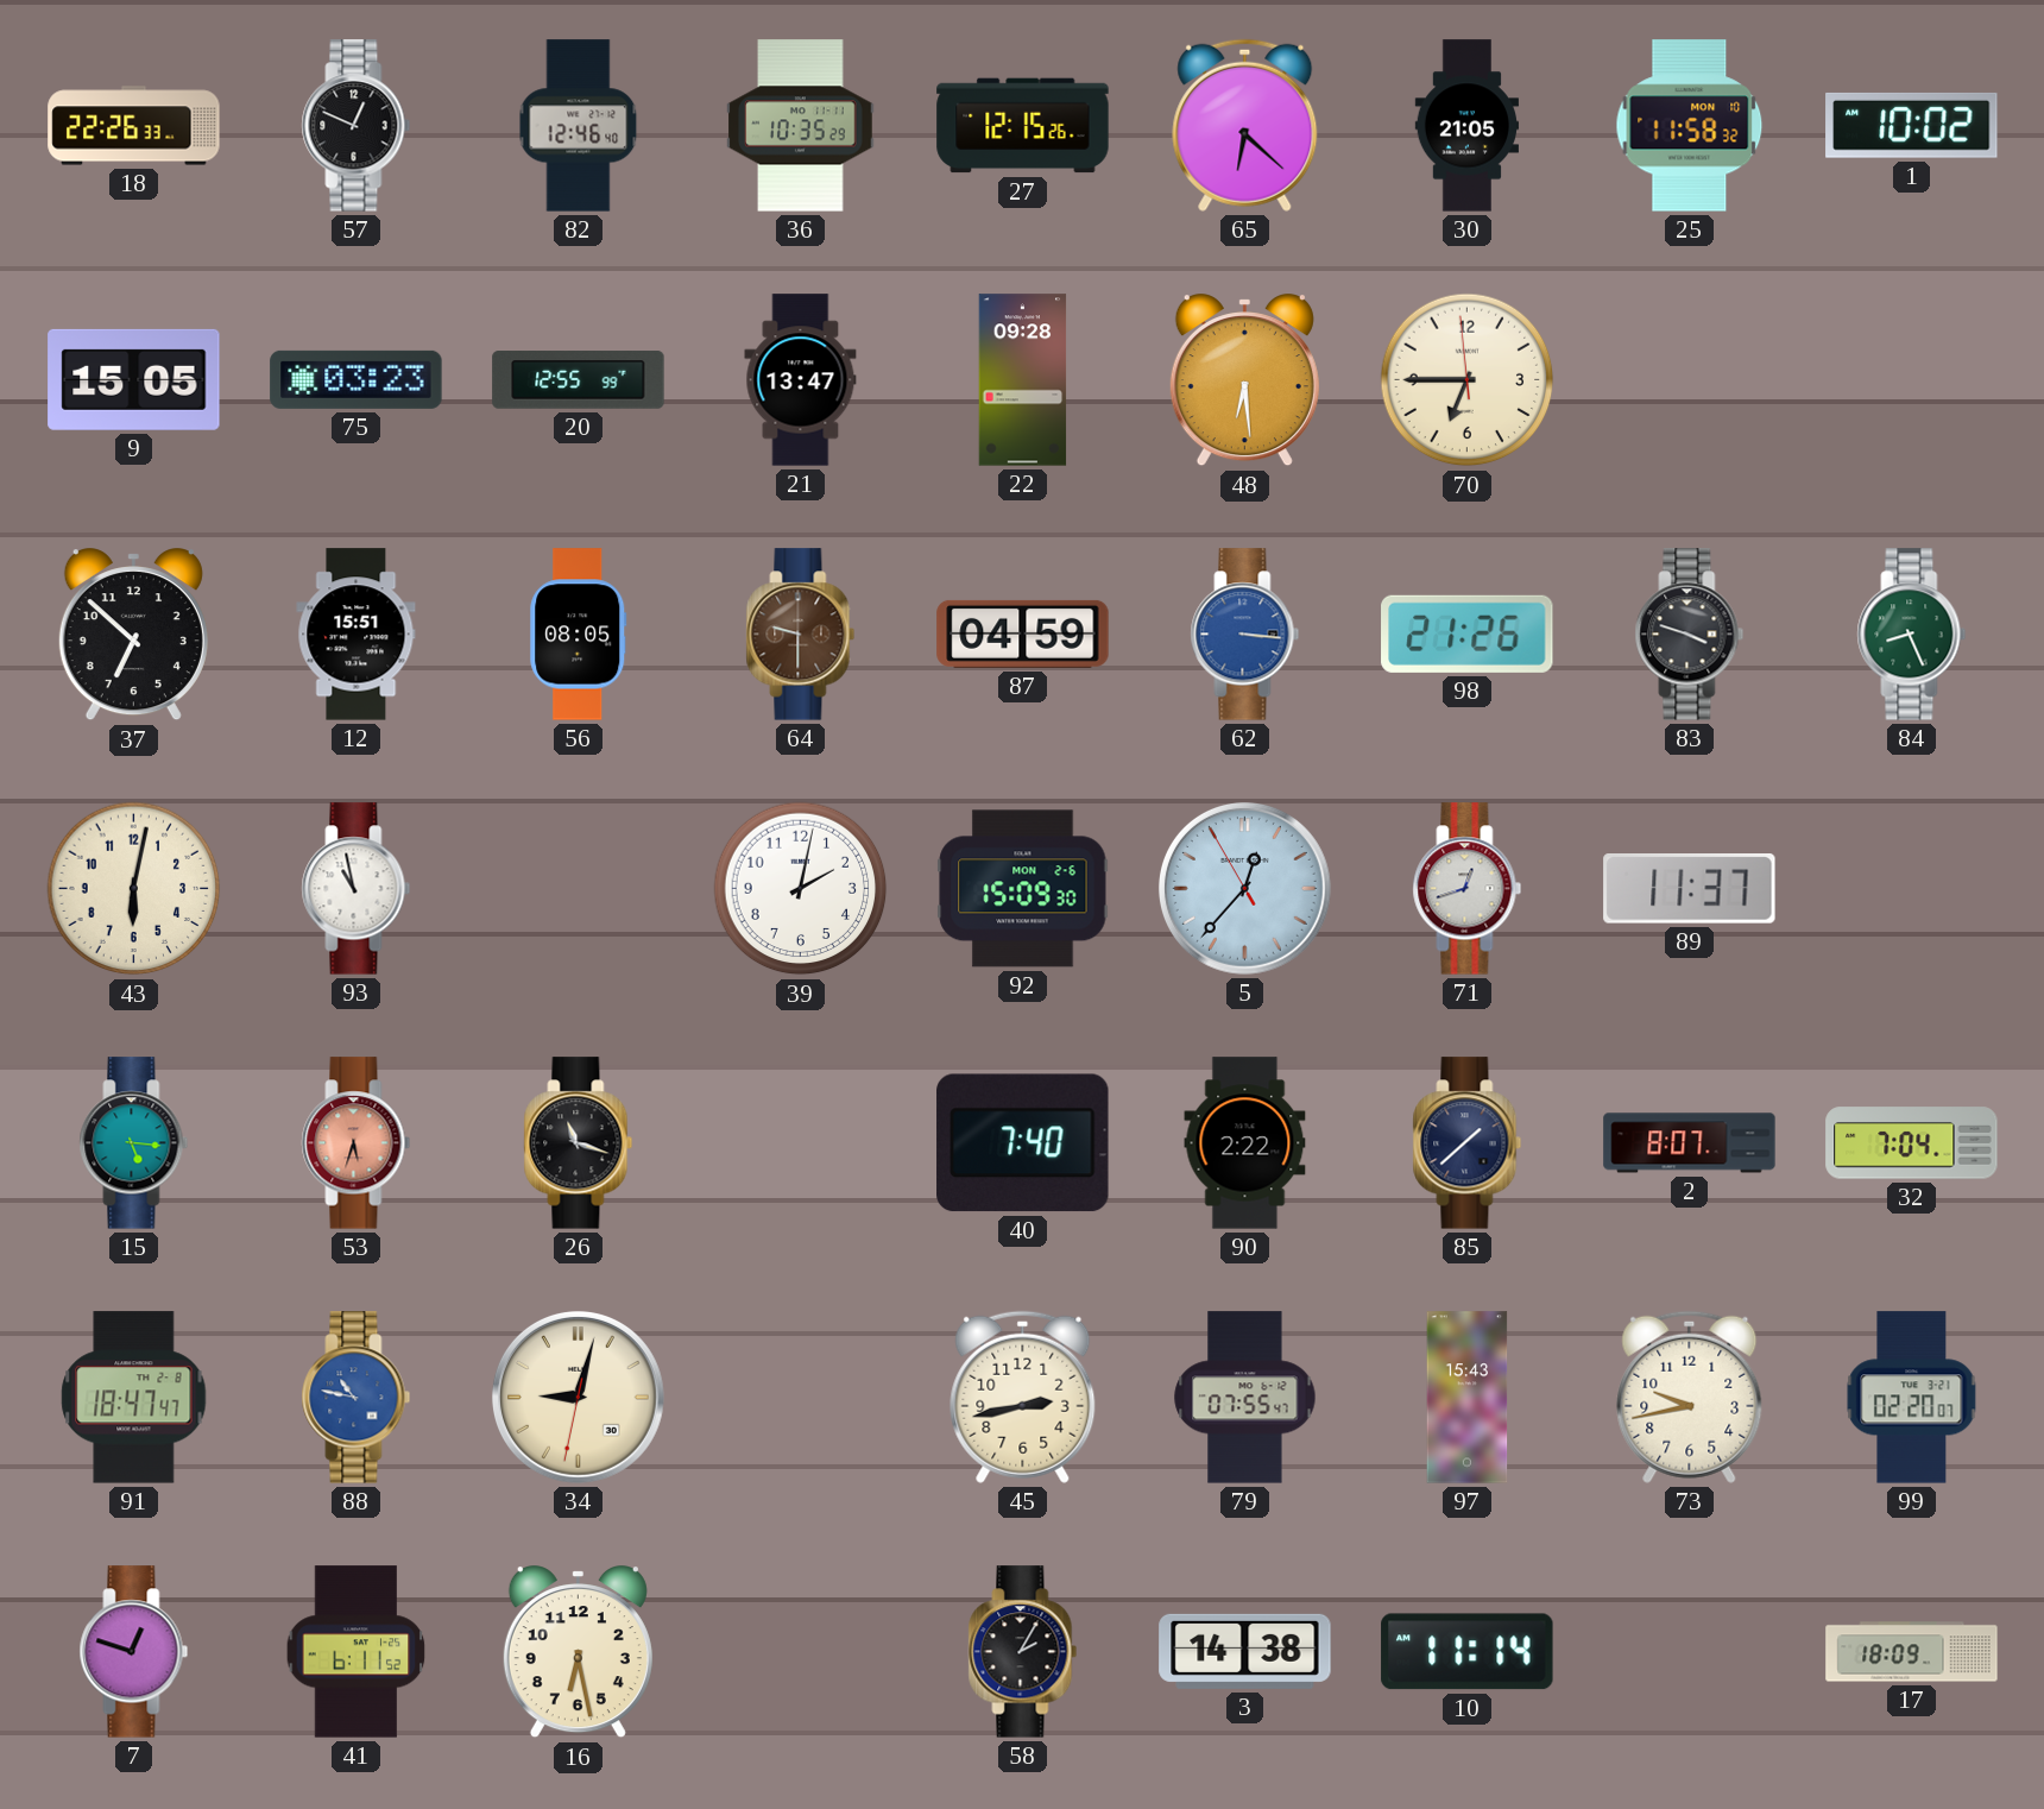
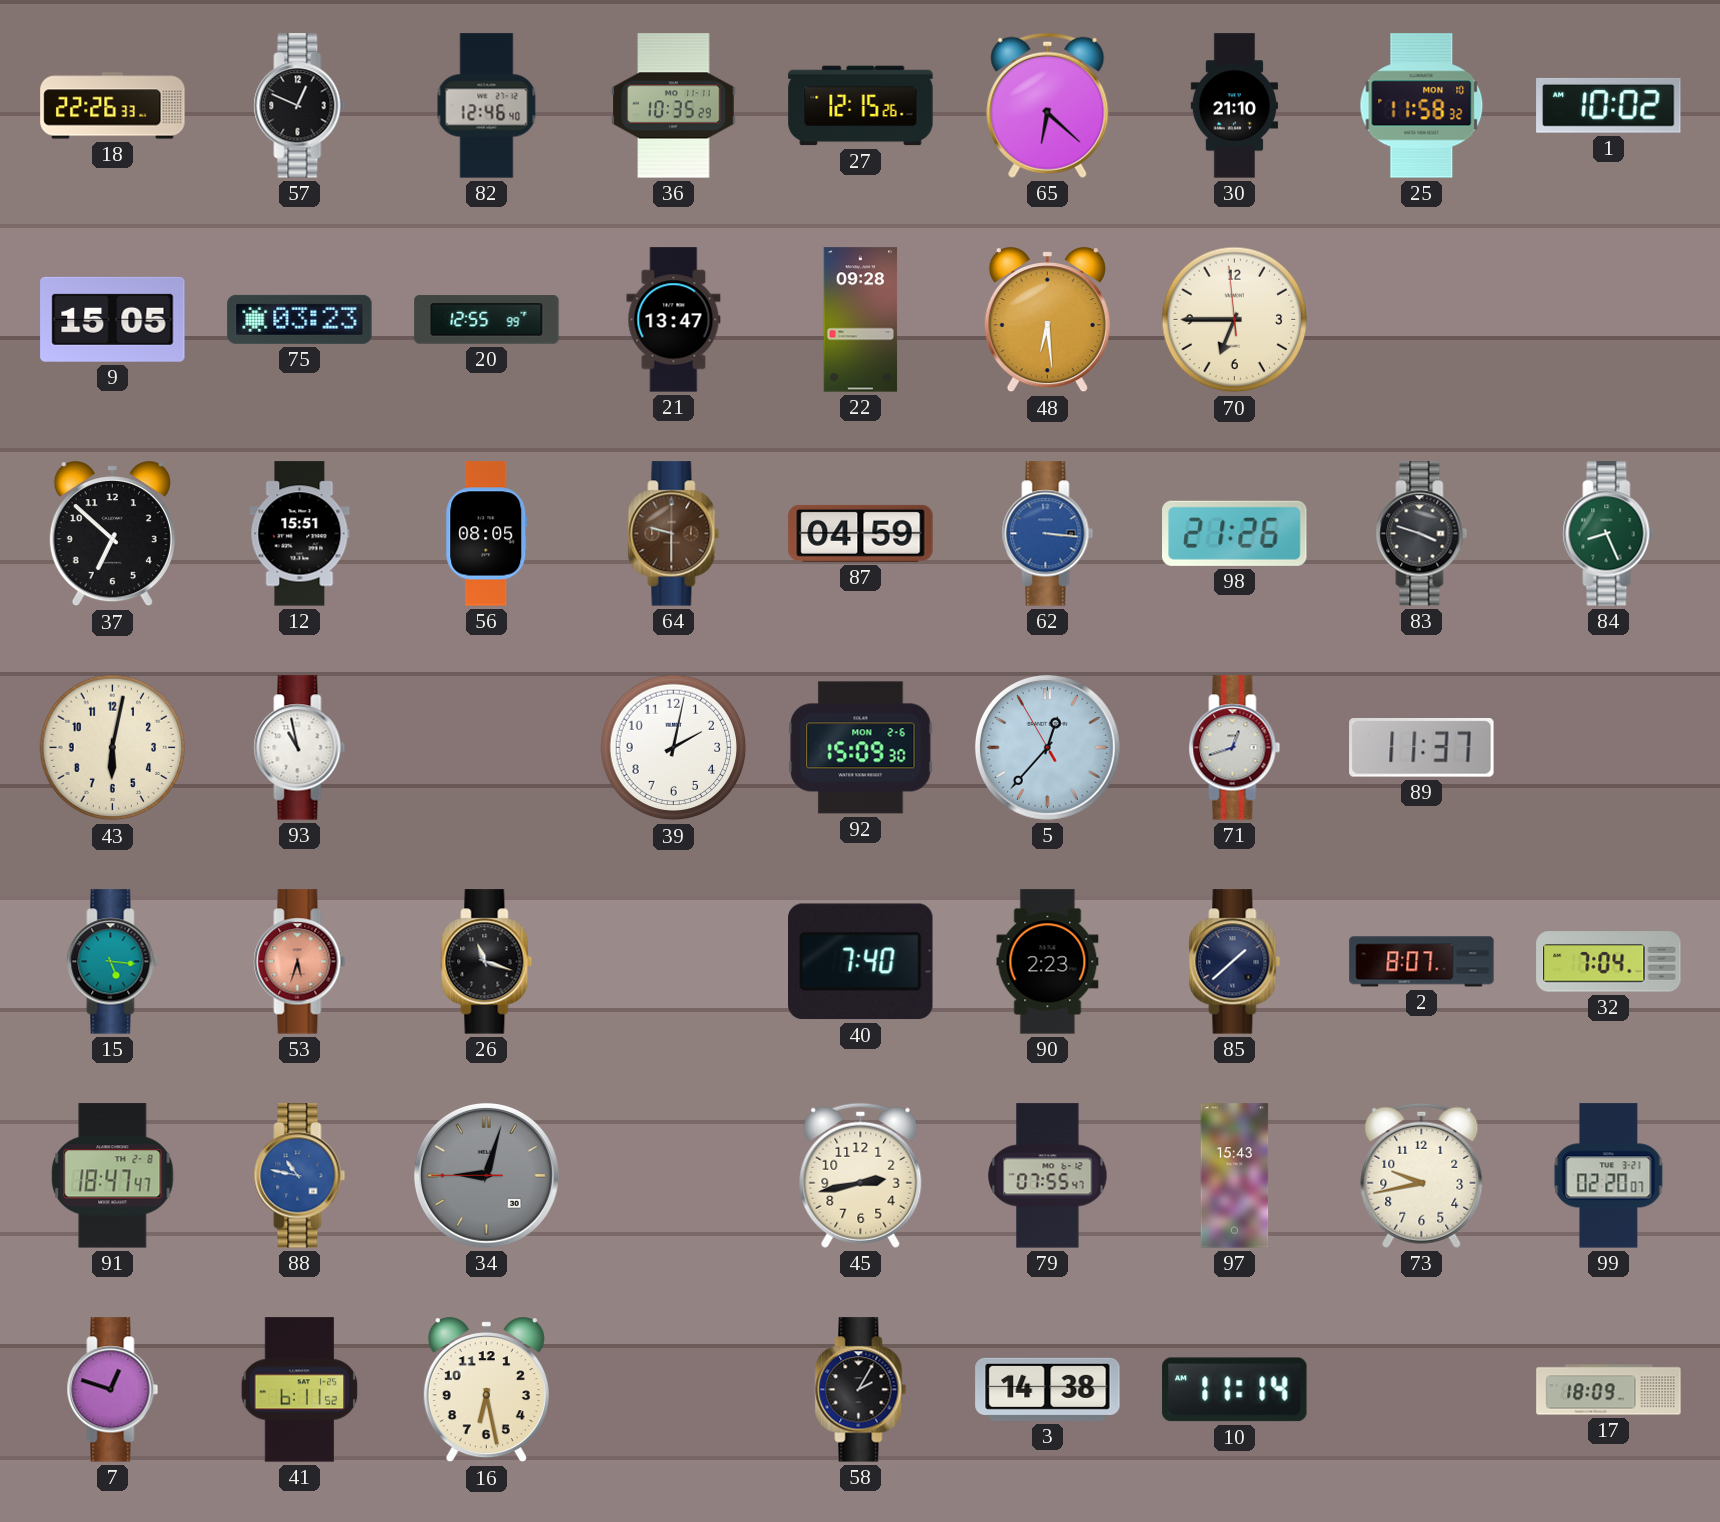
30: 21:05 -> 21:10 (1234, 106)
90: 2:22 -> 2:23 (1048, 962)
34: 9:02:32 -> 9:02:45 (486, 1175)
34 dial: cream -> grey (486, 1175)
